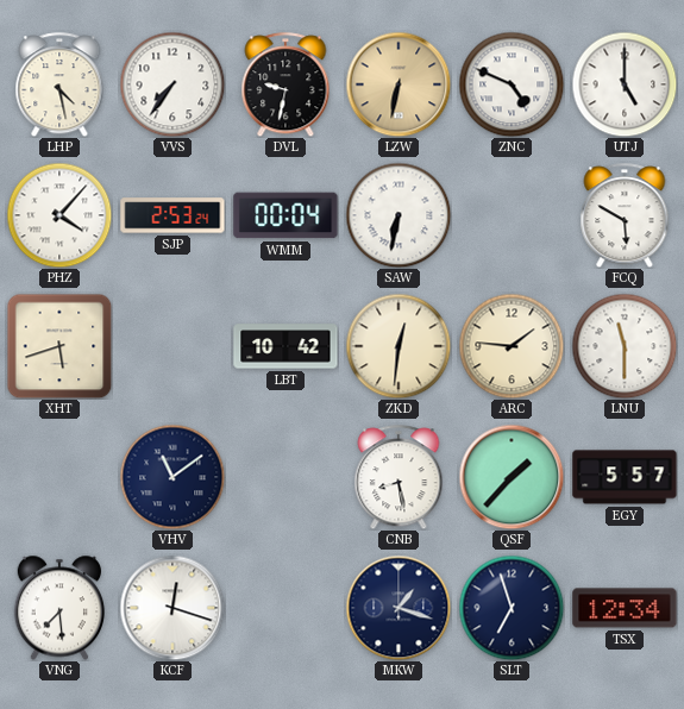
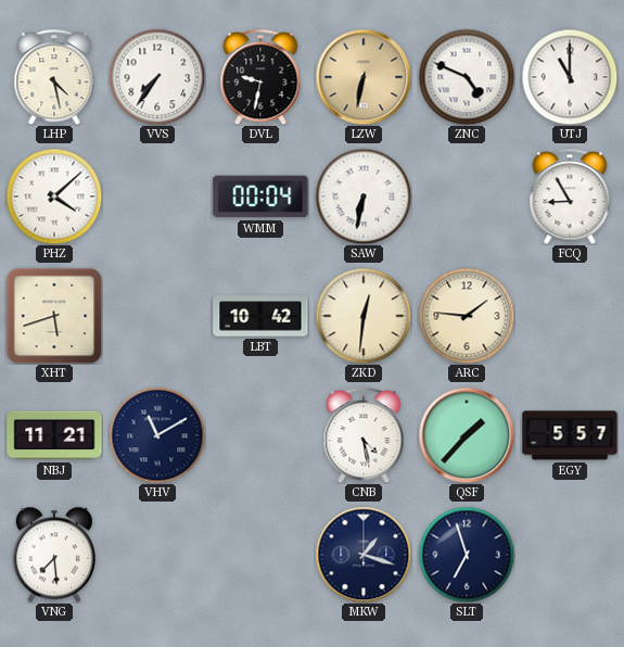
UTJ: 5:00 -> 11:00 (570, 77)
PHZ: 4:07 -> 4:08 (54, 196)
SJP: 2:53 -> none (172, 215)
FCQ: 5:50 -> 8:55 (570, 196)
LNU: 11:30 -> none (625, 346)
NBJ: none -> 11:21 (54, 435)
VHV: 11:09 -> 11:10 (157, 435)
CNB: 8:28 -> 4:28 (364, 435)
KCF: 12:18 -> none (172, 608)
TSX: 12:34 -> none (625, 608)
